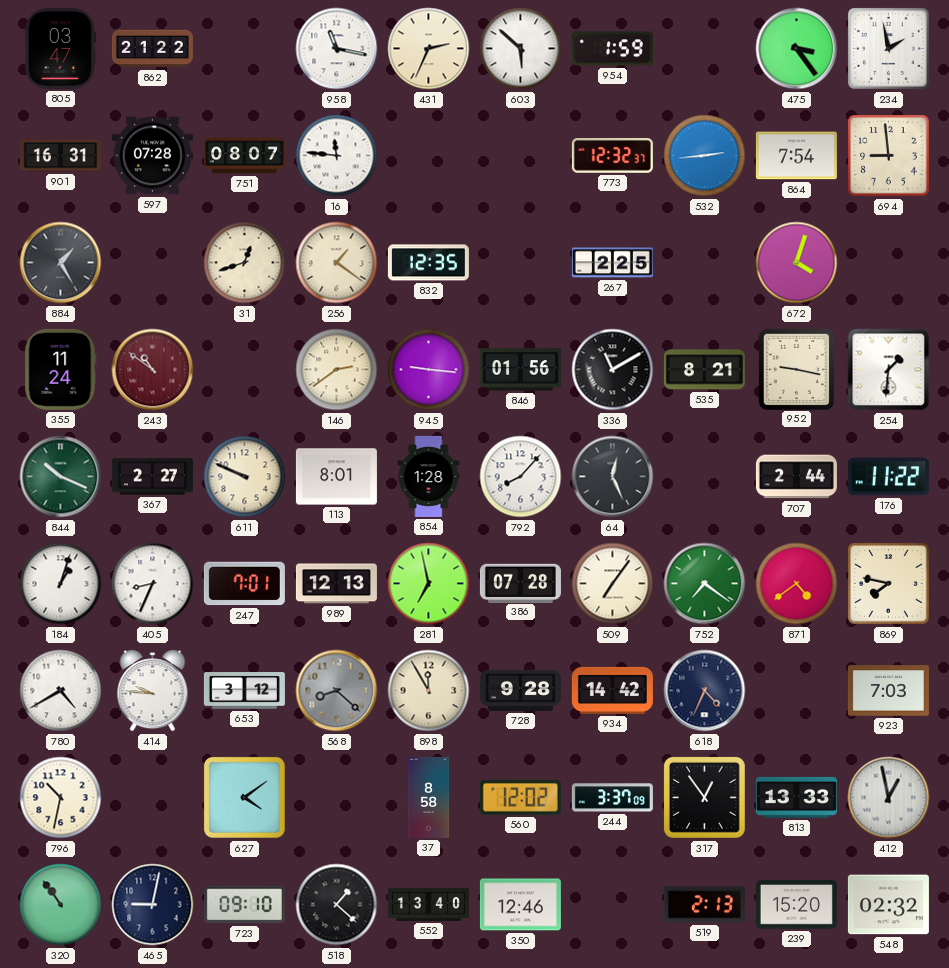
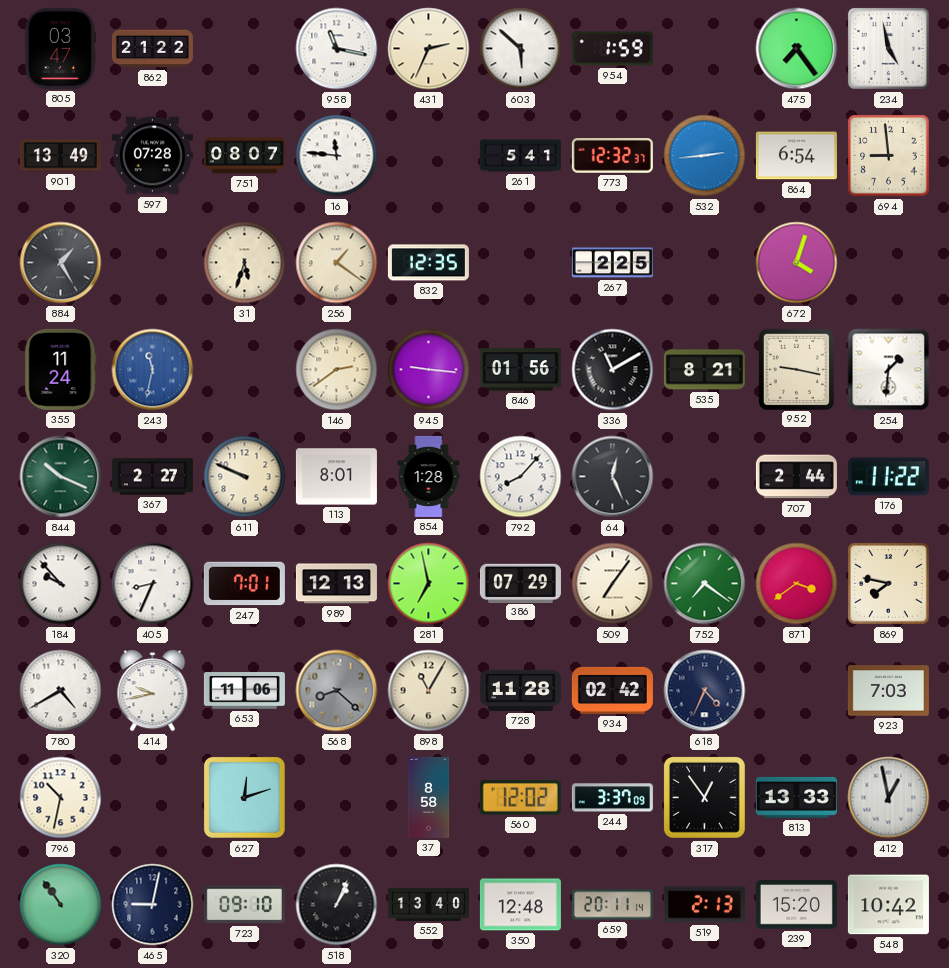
475: 3:24 -> 7:24 (797, 49)
234: 1:58 -> 4:58 (888, 48)
901: 16:31 -> 13:49 (60, 156)
261: none -> 5:41 (520, 156)
864: 7:54 -> 6:54 (796, 156)
31: 12:42 -> 5:33 (245, 263)
243: 10:51 -> 11:32 (153, 370)
243 dial: burgundy -> blue (153, 370)
184: 1:03 -> 9:53 (61, 584)
386: 07:28 -> 07:29 (520, 583)
871: 4:39 -> 3:39 (797, 584)
414: 9:46 -> 9:43 (153, 691)
653: 3:12 -> 11:06 (244, 691)
898: 11:55 -> 11:05 (429, 691)
728: 9:28 -> 11:28 (520, 690)
934: 14:42 -> 02:42 (612, 690)
627: 4:09 -> 12:12 (244, 797)
518: 1:22 -> 1:04 (337, 905)
350: 12:46 -> 12:48 (520, 905)
659: none -> 20:11 (612, 905)
548: 02:32 -> 10:42 (888, 905)
